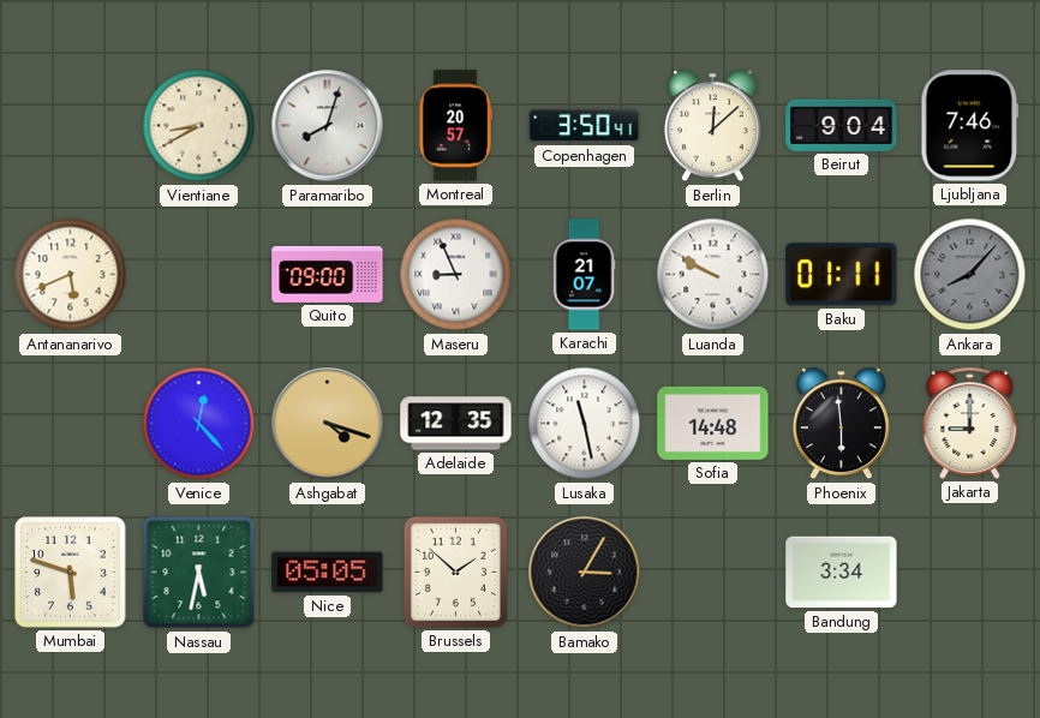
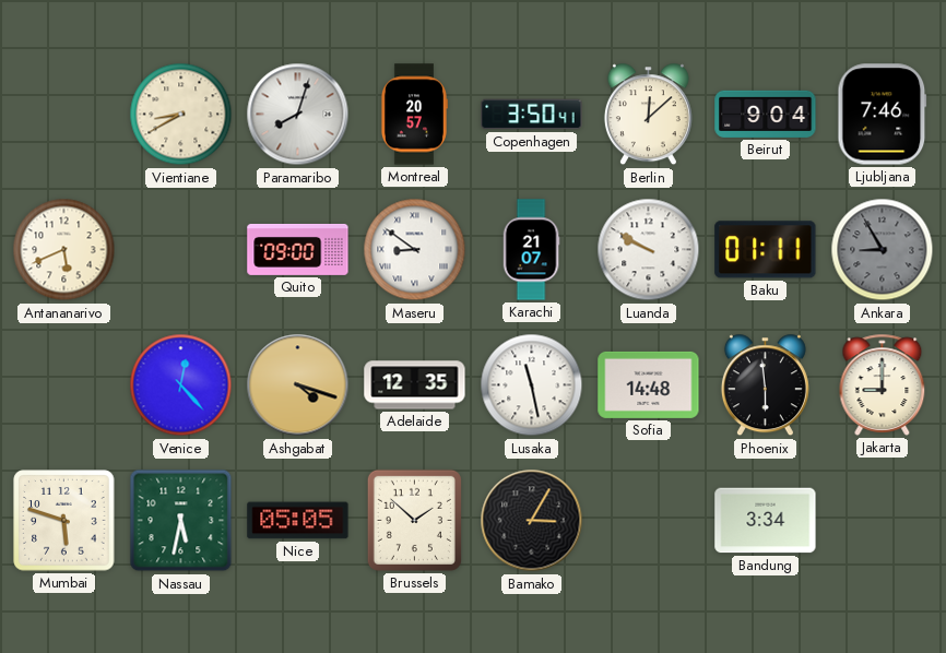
Maseru: 8:56 -> 8:51 (415, 250)
Ankara: 8:07 -> 8:55 (883, 250)
